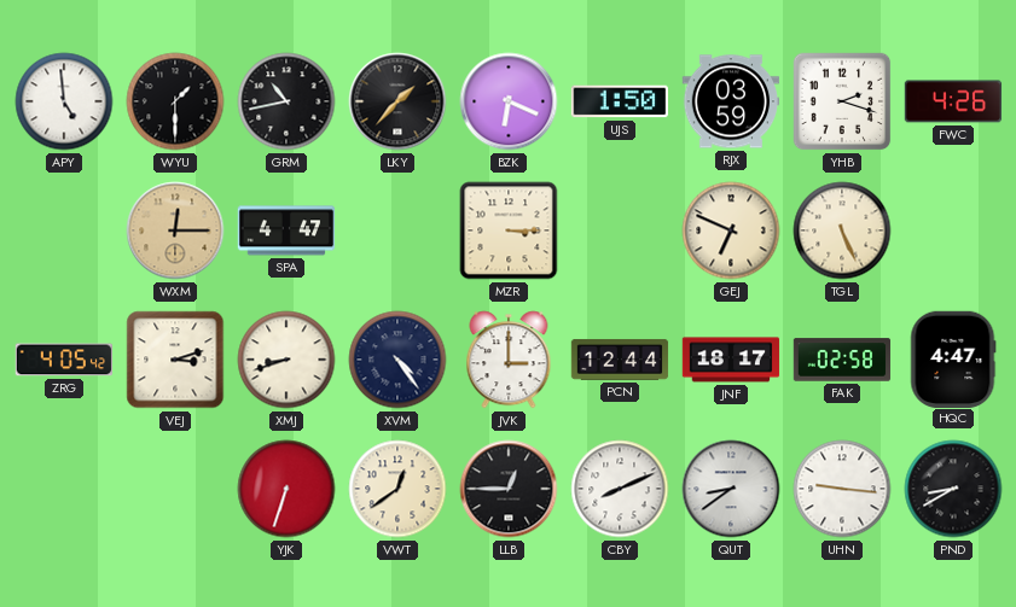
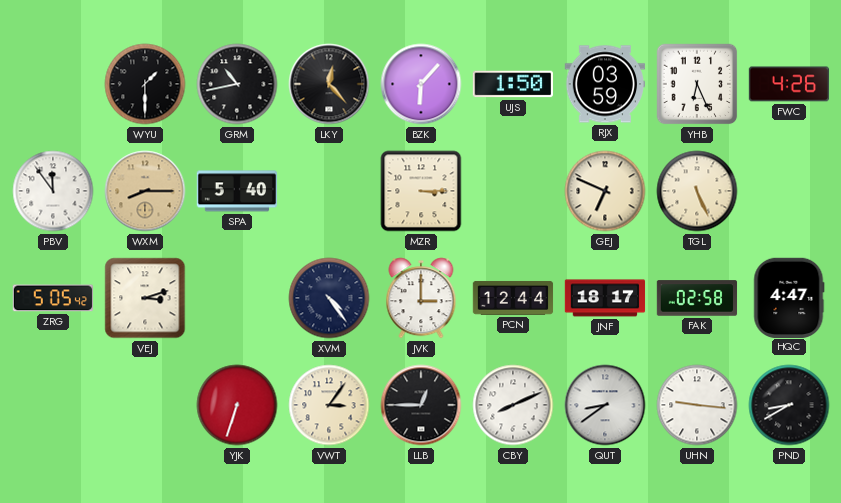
APY: 4:59 -> none (64, 101)
LKY: 1:37 -> 12:23 (329, 84)
BZK: 6:19 -> 6:07 (421, 84)
YHB: 2:18 -> 6:26 (697, 84)
PBV: none -> 11:54 (53, 191)
WXM: 12:15 -> 8:15 (145, 191)
SPA: 4:47 -> 5:40 (237, 191)
ZRG: 4:05 -> 5:05 (52, 298)
XMJ: 8:42 -> none (286, 360)
VWT: 12:39 -> 3:06 (329, 405)
